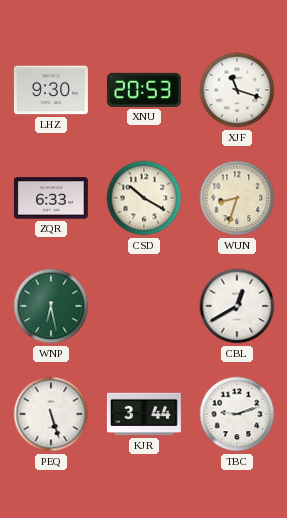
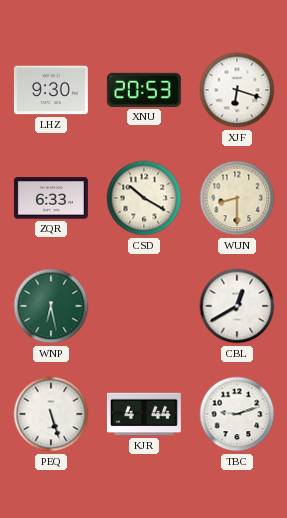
XJF: 11:18 -> 6:18 (237, 90)
WUN: 8:33 -> 8:30 (237, 198)
KJR: 3:44 -> 4:44 (144, 414)
